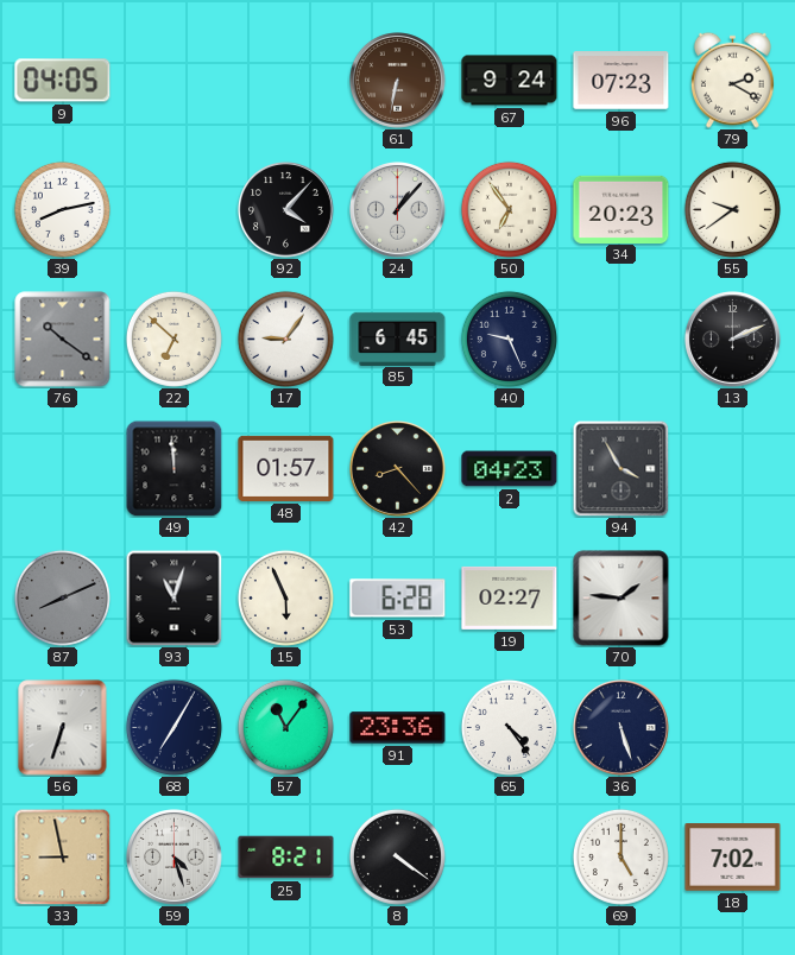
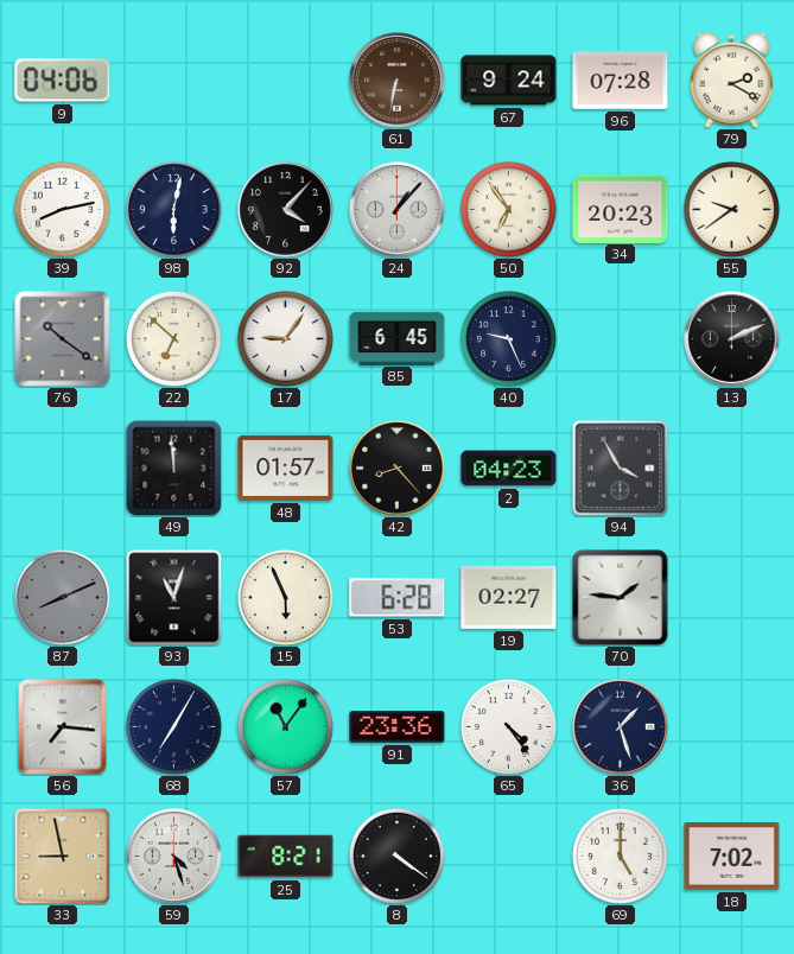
9: 04:05 -> 04:06 (63, 81)
96: 07:23 -> 07:28 (621, 81)
98: none -> 6:02 (173, 209)
56: 6:33 -> 7:16 (63, 727)
36: 5:27 -> 1:27 (621, 727)
